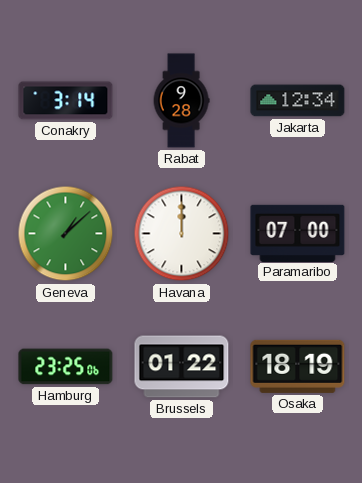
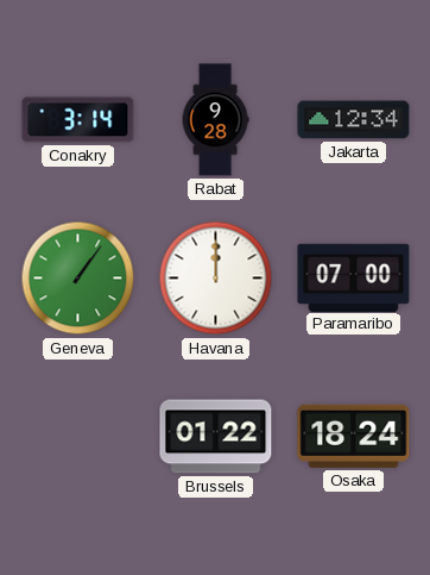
Geneva: 1:08 -> 1:06 (78, 279)
Hamburg: 23:25 -> none (66, 367)
Osaka: 18:19 -> 18:24 (354, 436)
